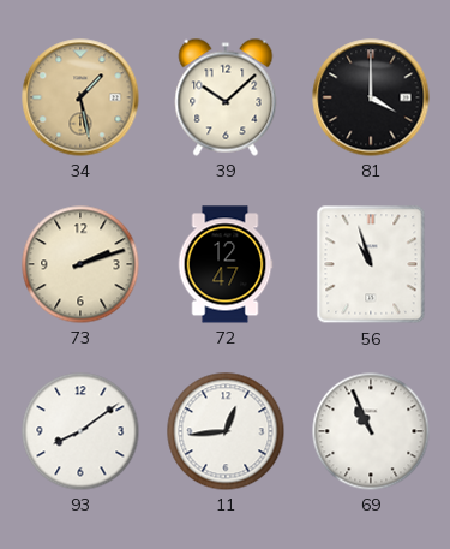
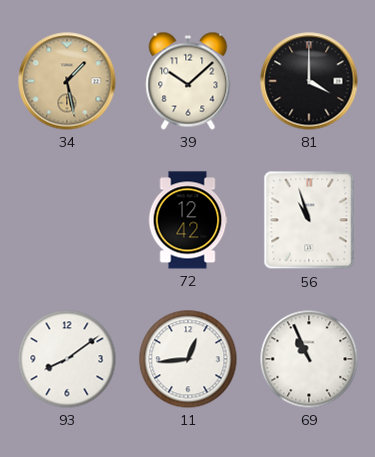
73: 2:12 -> none (80, 264)
72: 12:47 -> 12:42 (188, 220)
